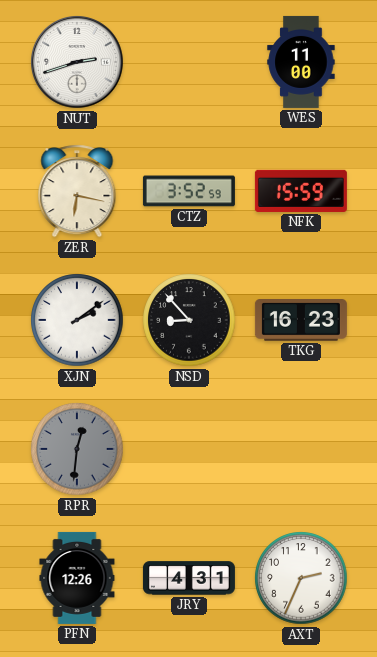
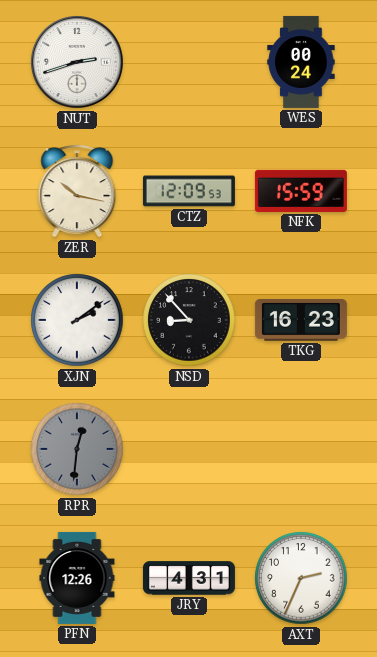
WES: 11:00 -> 00:24 (301, 62)
ZER: 6:17 -> 10:17 (77, 191)
CTZ: 3:52 -> 12:09 (189, 191)
